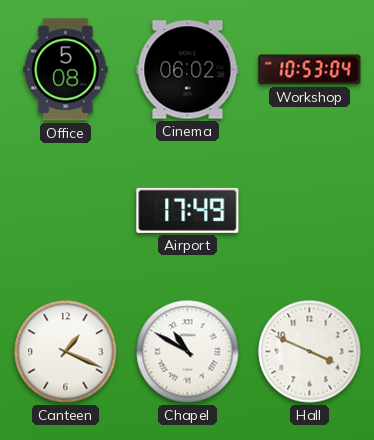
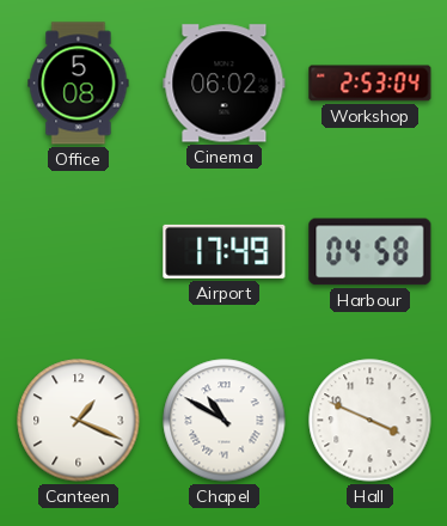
Workshop: 10:53 -> 2:53 (371, 84)
Harbour: none -> 04:58 (371, 252)
